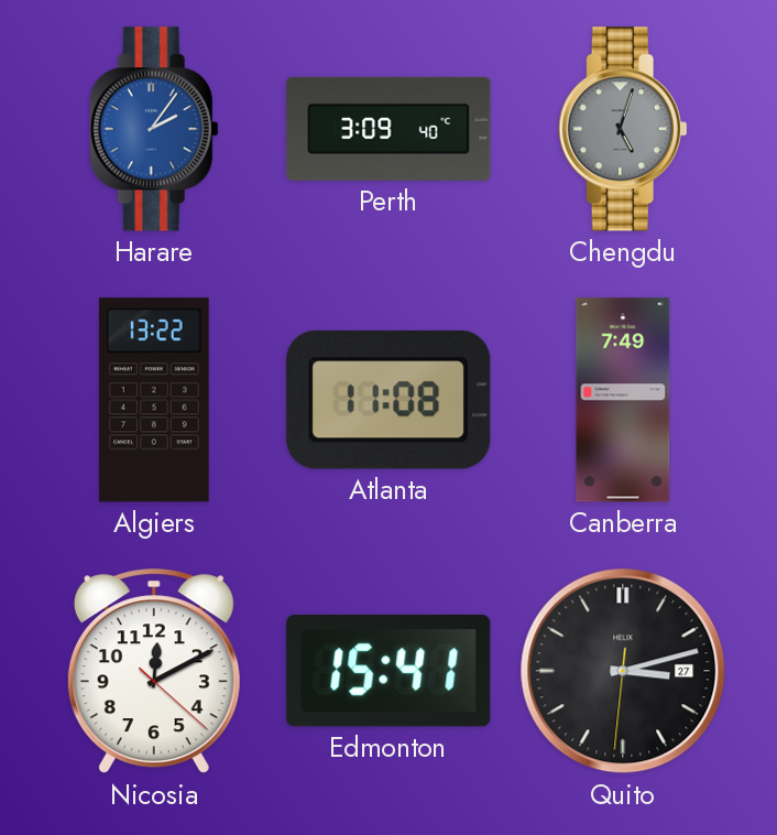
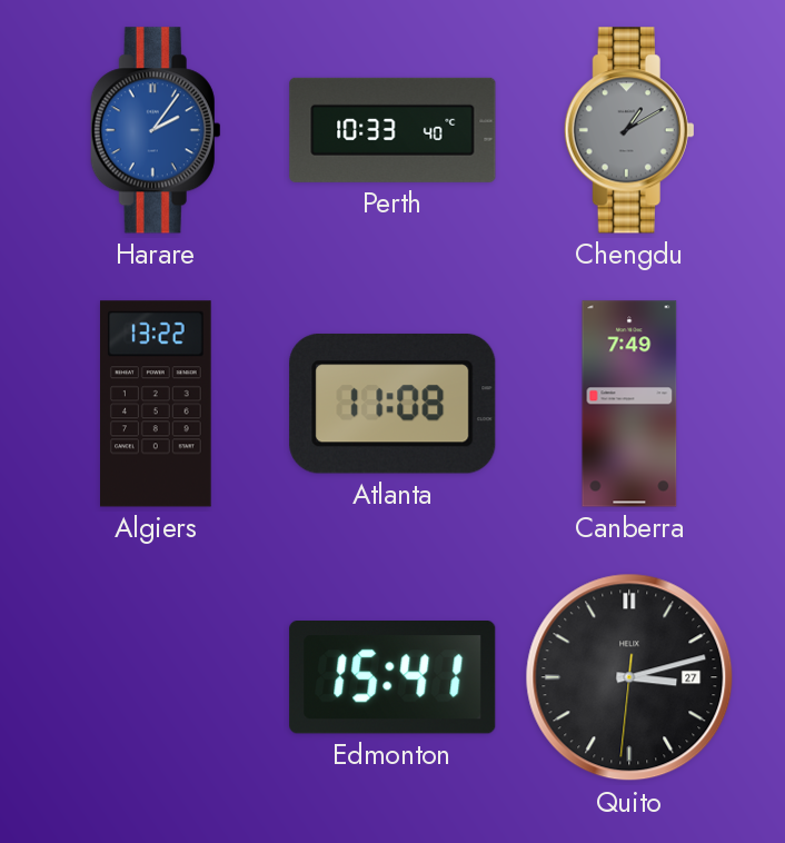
Perth: 3:09 -> 10:33 (392, 130)
Chengdu: 5:03 -> 1:10 (629, 130)
Nicosia: 12:10 -> none (154, 671)
